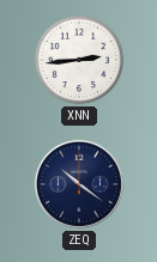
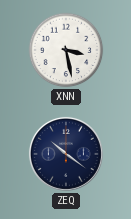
XNN: 2:44 -> 3:28 (66, 50)
